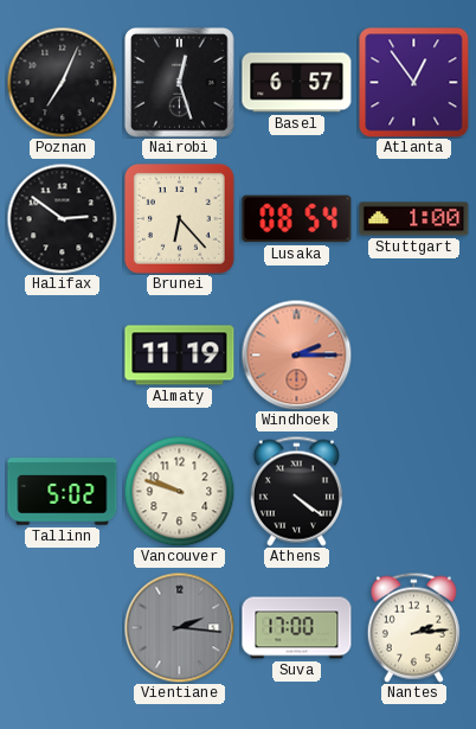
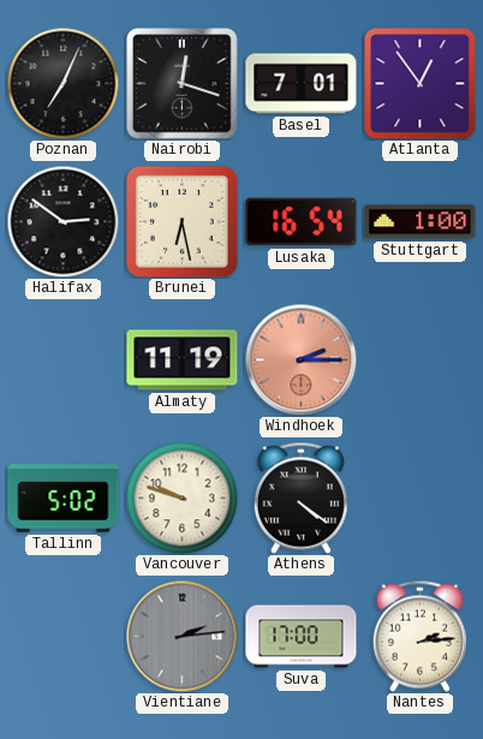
Nairobi: 12:27 -> 12:18 (183, 84)
Basel: 6:57 -> 7:01 (302, 84)
Brunei: 6:23 -> 6:28 (181, 221)
Lusaka: 08:54 -> 16:54 (302, 222)
Vientiane: 2:16 -> 2:14 (181, 636)
